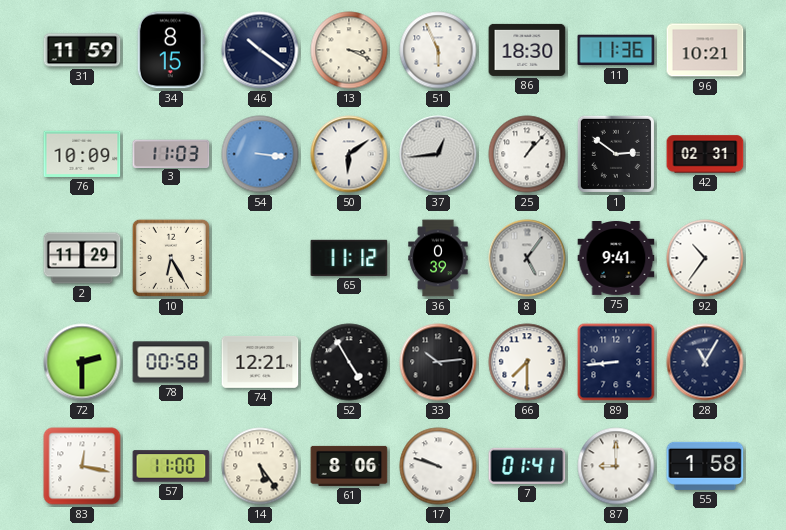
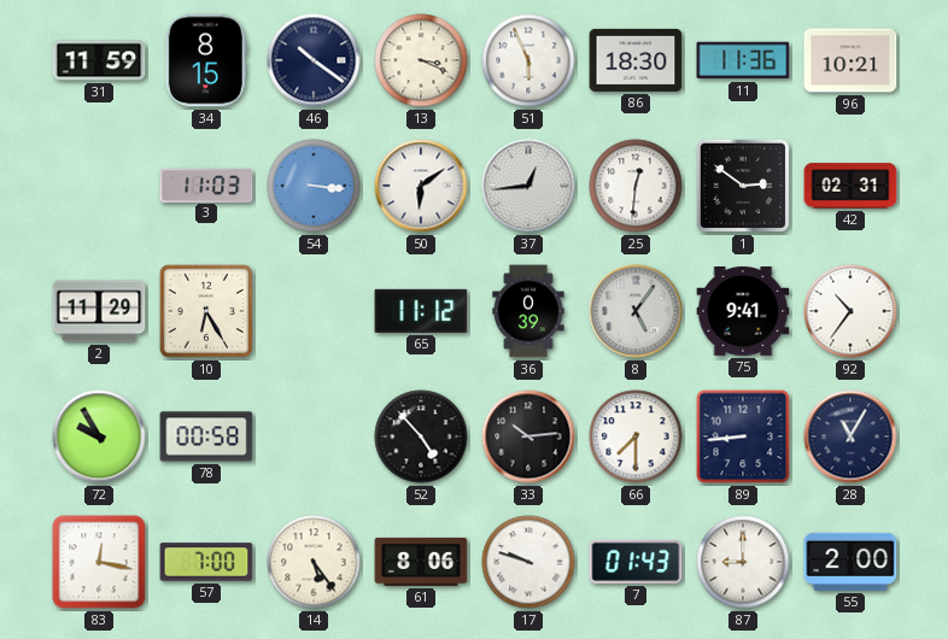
76: 10:09 -> none (82, 154)
25: 1:07 -> 12:31 (636, 186)
72: 2:30 -> 9:55 (99, 436)
74: 12:21 -> none (260, 362)
52: 4:55 -> 4:53 (421, 436)
57: 11:00 -> 7:00 (206, 562)
7: 01:41 -> 01:43 (636, 562)
55: 1:58 -> 2:00 (850, 562)
